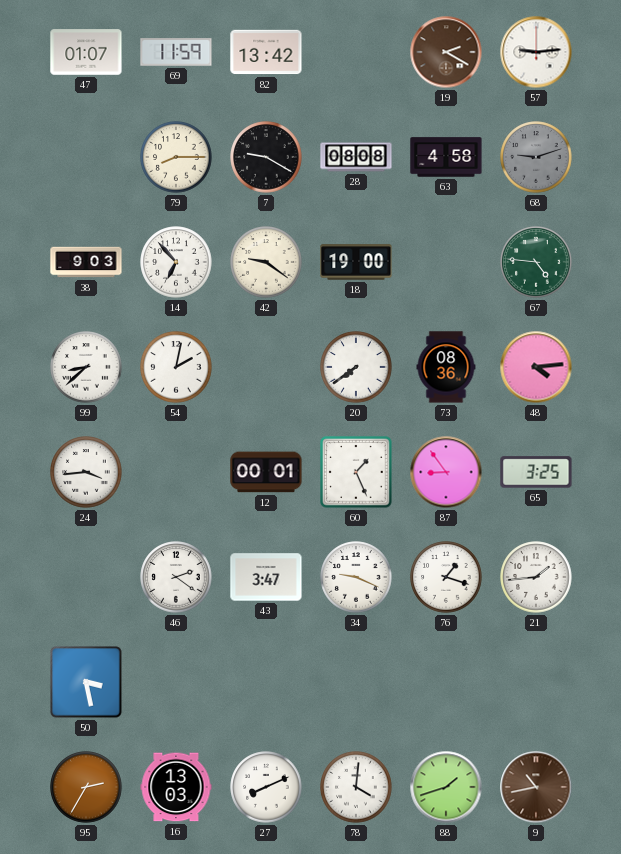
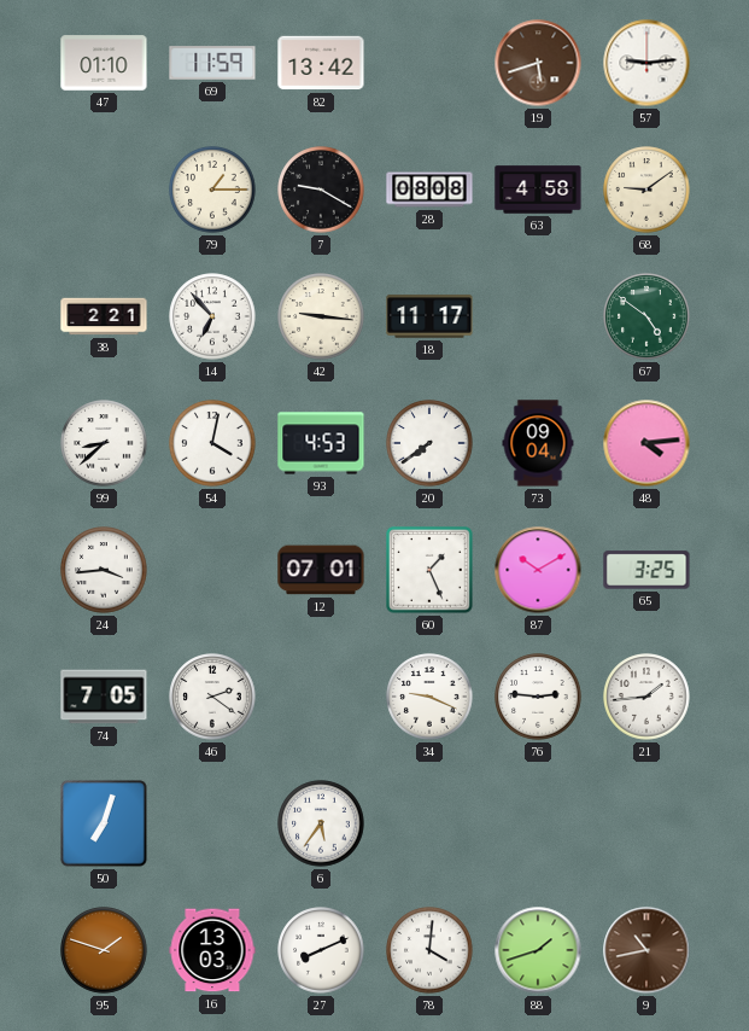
47: 01:07 -> 01:10 (104, 63)
19: 2:20 -> 5:42 (538, 63)
79: 8:15 -> 1:15 (212, 190)
68: 9:12 -> 9:09 (646, 190)
68 dial: grey -> cream (646, 190)
38: 9:03 -> 2:21 (104, 316)
42: 9:21 -> 9:16 (321, 316)
18: 19:00 -> 11:17 (429, 316)
67: 4:46 -> 4:51 (646, 316)
54: 2:02 -> 4:02 (212, 443)
93: none -> 4:53 (321, 443)
73: 08:36 -> 09:04 (538, 443)
12: 00:01 -> 07:01 (321, 570)
87: 8:54 -> 10:10 (538, 570)
74: none -> 7:05 (104, 697)
43: 3:47 -> none (266, 577)
76: 1:18 -> 2:46 (538, 697)
50: 3:28 -> 7:03 (104, 823)
6: none -> 5:36 (321, 823)
95: 2:35 -> 1:48 (104, 950)
